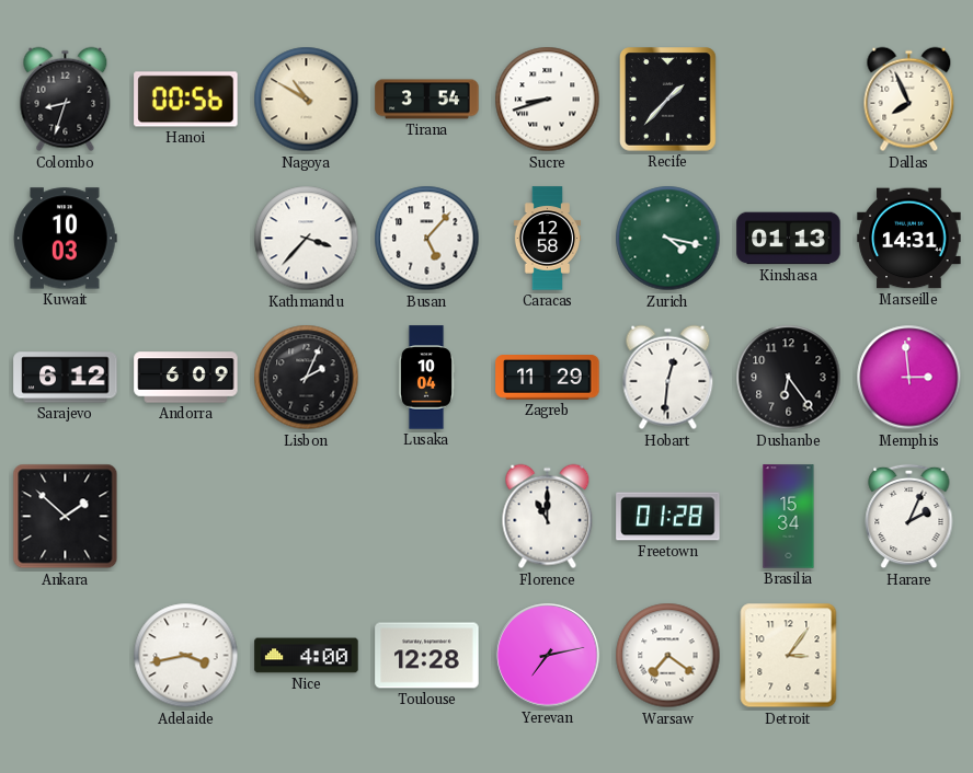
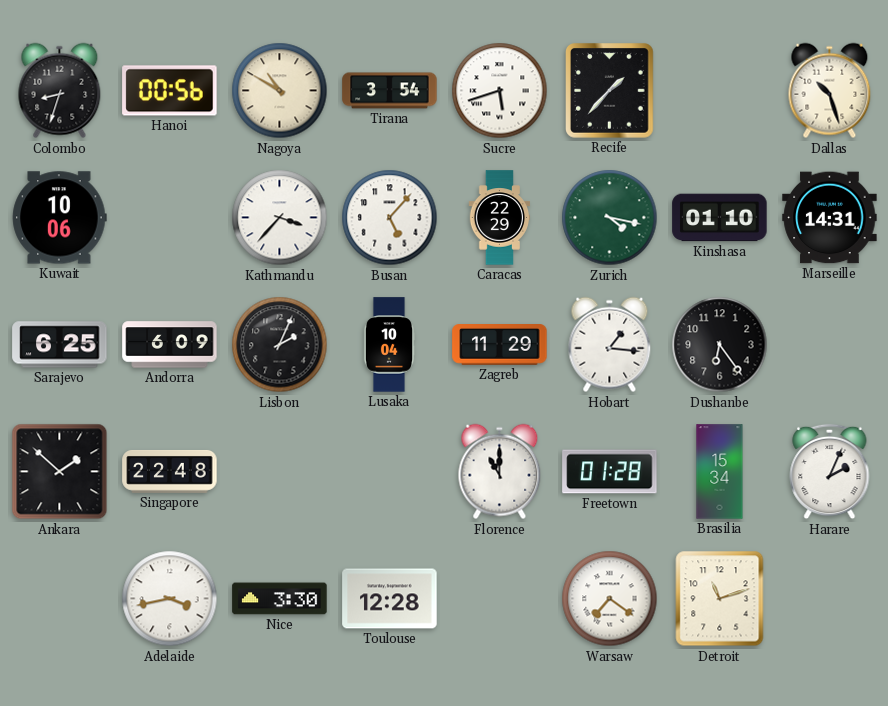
Sucre: 8:42 -> 5:42 (500, 91)
Dallas: 7:56 -> 10:27 (830, 91)
Kuwait: 10:03 -> 10:06 (60, 218)
Caracas: 12:58 -> 22:29 (500, 218)
Kinshasa: 01:13 -> 01:10 (720, 218)
Sarajevo: 6:12 -> 6:25 (60, 345)
Hobart: 12:31 -> 1:16 (610, 345)
Memphis: 2:59 -> none (909, 378)
Singapore: none -> 22:48 (170, 471)
Nice: 4:00 -> 3:30 (280, 599)
Yerevan: 7:13 -> none (548, 656)
Detroit: 3:06 -> 11:12 (720, 599)
